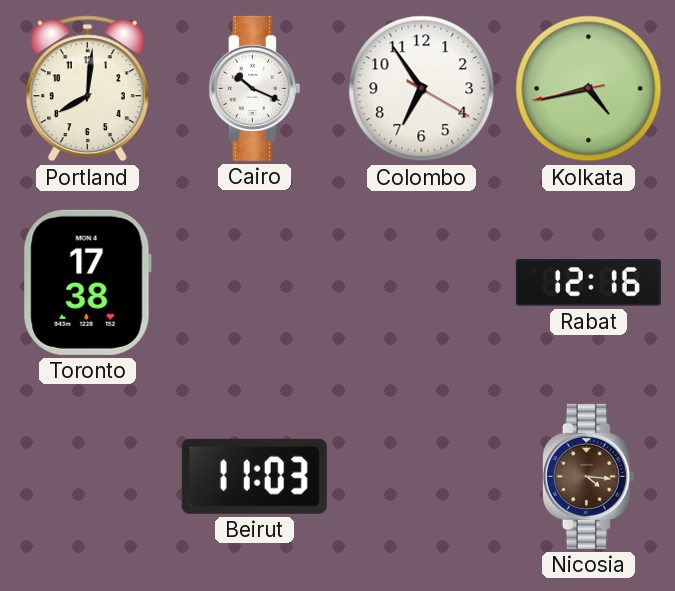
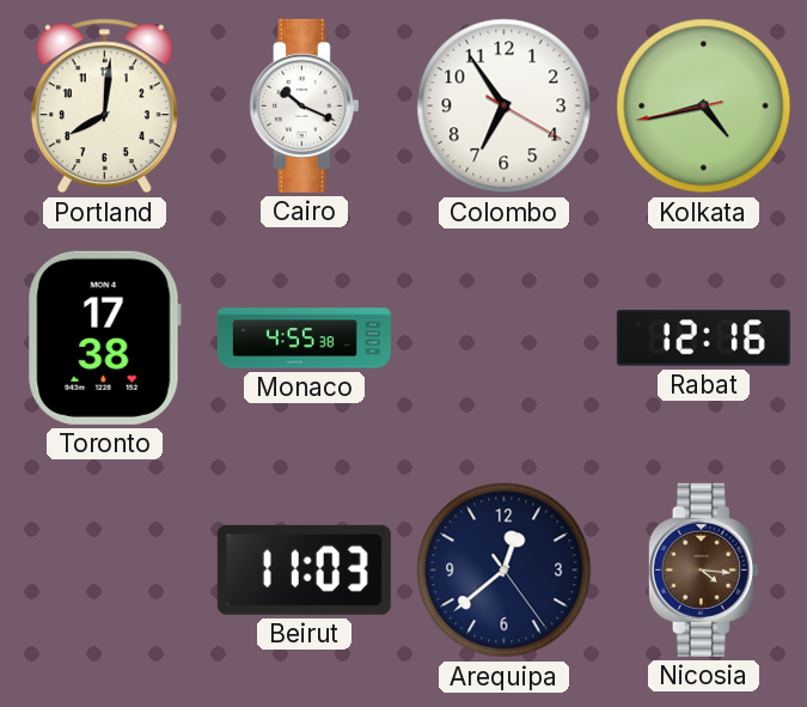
Monaco: none -> 4:55 (304, 339)
Arequipa: none -> 12:38 (505, 571)
